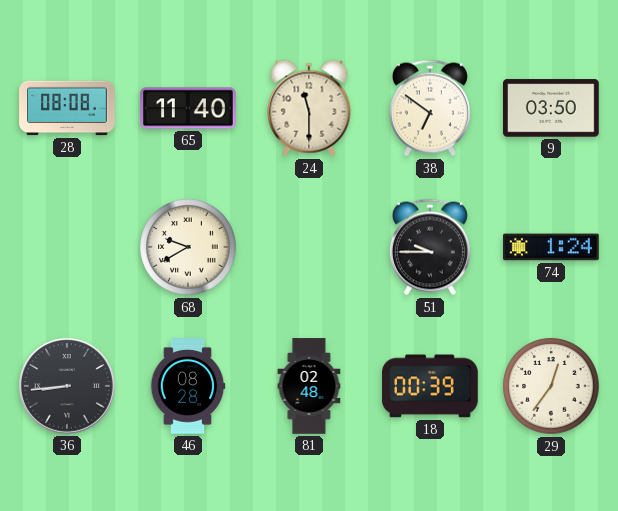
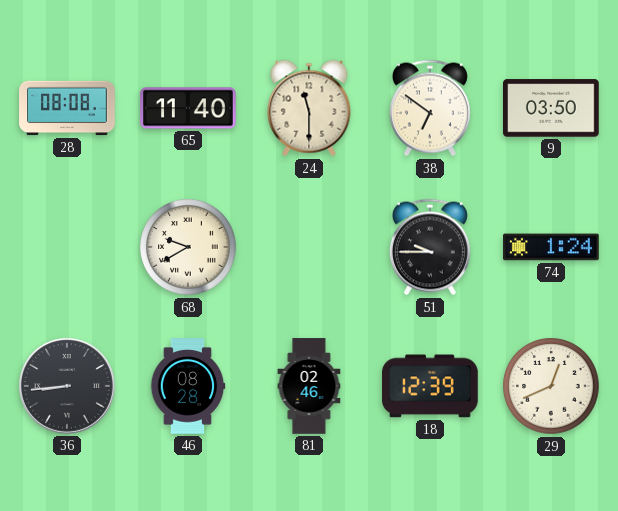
81: 02:48 -> 02:46 (309, 386)
18: 00:39 -> 12:39 (430, 386)
29: 12:36 -> 12:41 (551, 386)
